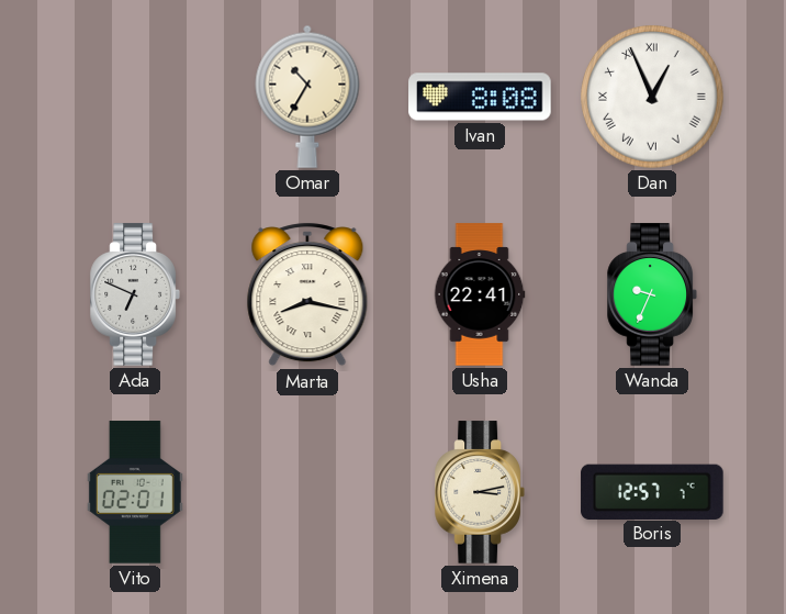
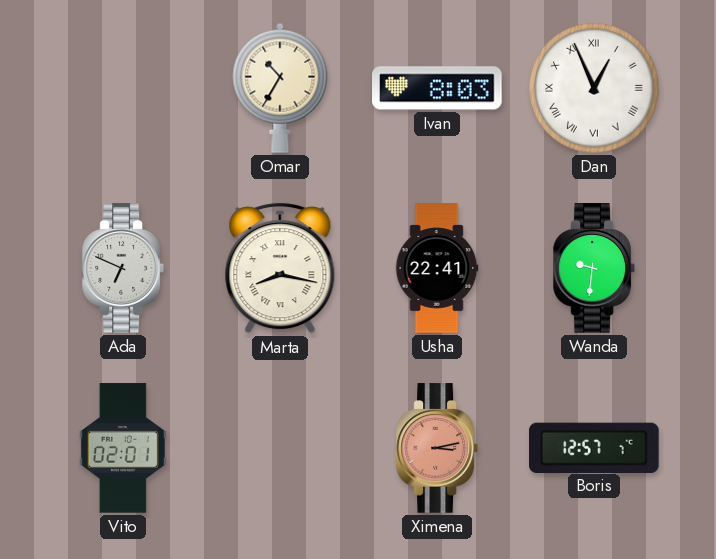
Ivan: 8:08 -> 8:03 (437, 88)
Wanda: 9:34 -> 9:31 (594, 268)
Ximena dial: cream -> salmon (437, 448)
